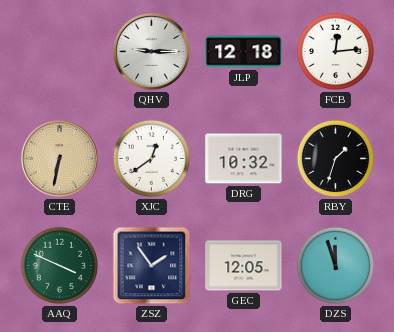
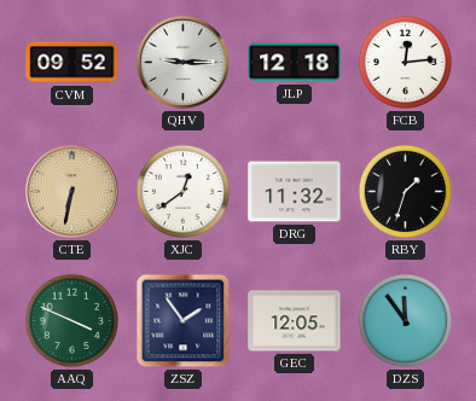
CVM: none -> 09:52 (72, 63)
DRG: 10:32 -> 11:32 (295, 192)
DZS: 11:57 -> 11:54 (406, 321)
